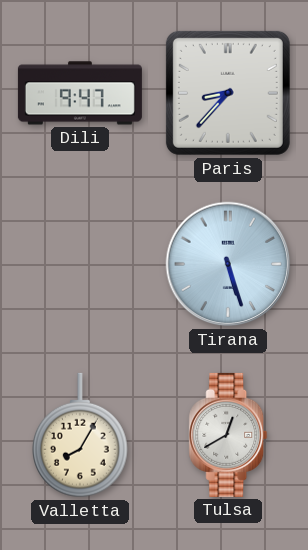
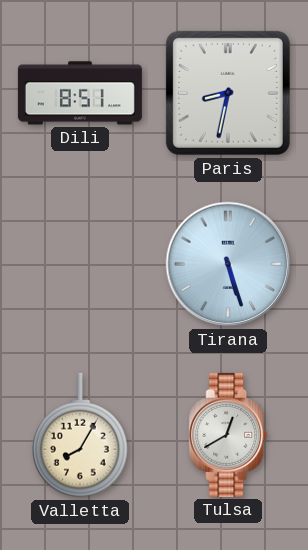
Dili: 9:47 -> 8:51 (80, 93)
Paris: 8:37 -> 8:32 (228, 93)
